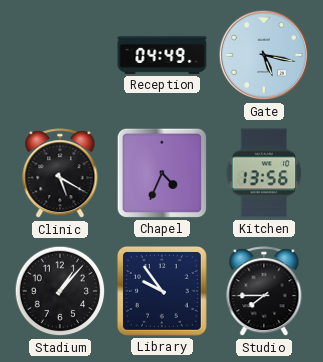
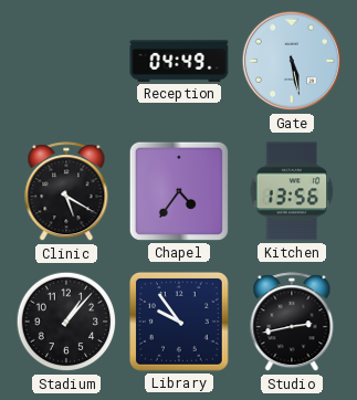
Gate: 5:17 -> 5:28 (292, 61)
Chapel: 4:34 -> 4:36 (179, 191)
Studio: 7:45 -> 2:43 (292, 323)
